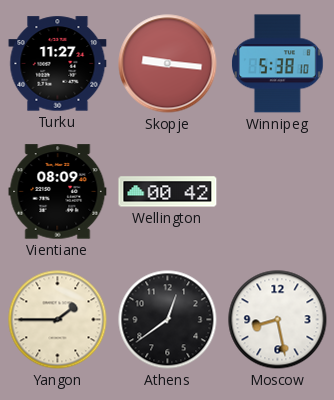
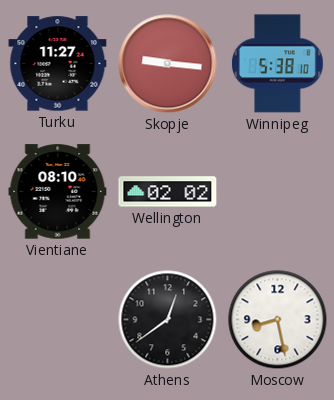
Vientiane: 08:09 -> 08:10 (58, 192)
Wellington: 00:42 -> 02:02 (168, 192)
Yangon: 1:45 -> none (58, 320)
